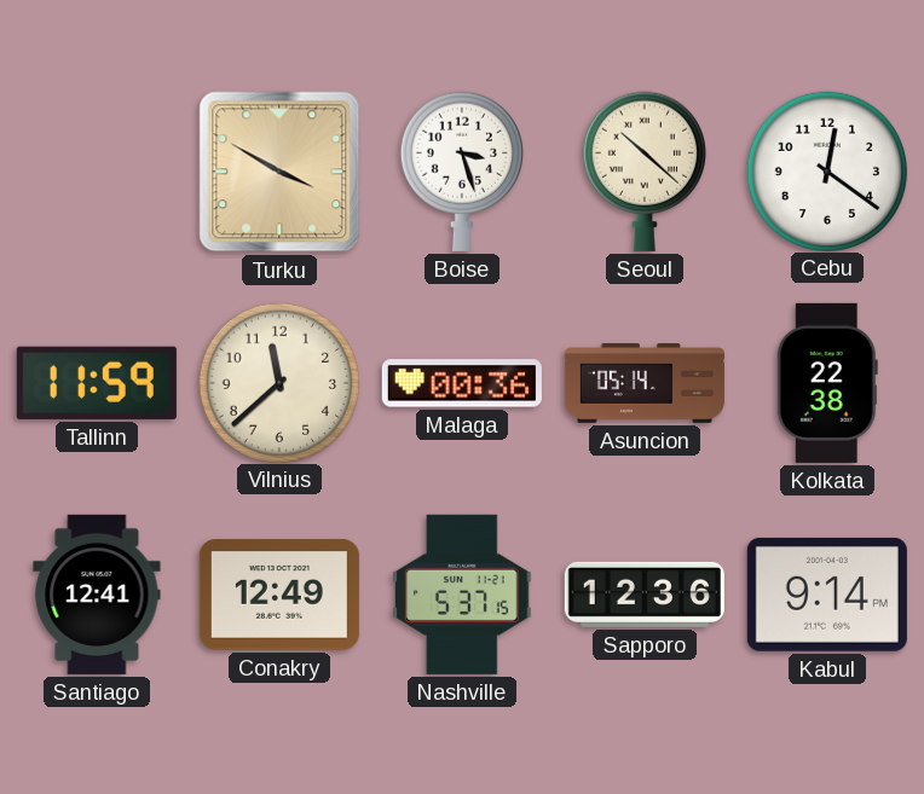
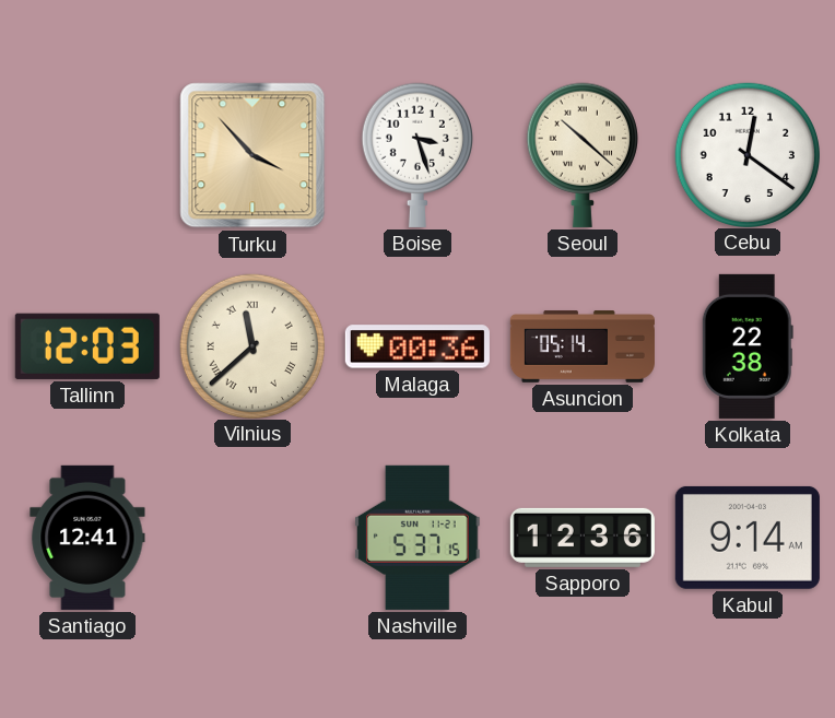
Turku: 3:50 -> 3:53 (252, 155)
Tallinn: 11:59 -> 12:03 (87, 346)
Vilnius numerals: Arabic -> Roman (251, 345)
Conakry: 12:49 -> none (279, 595)
Kabul: 9:14 PM -> 9:14 AM (748, 538)
